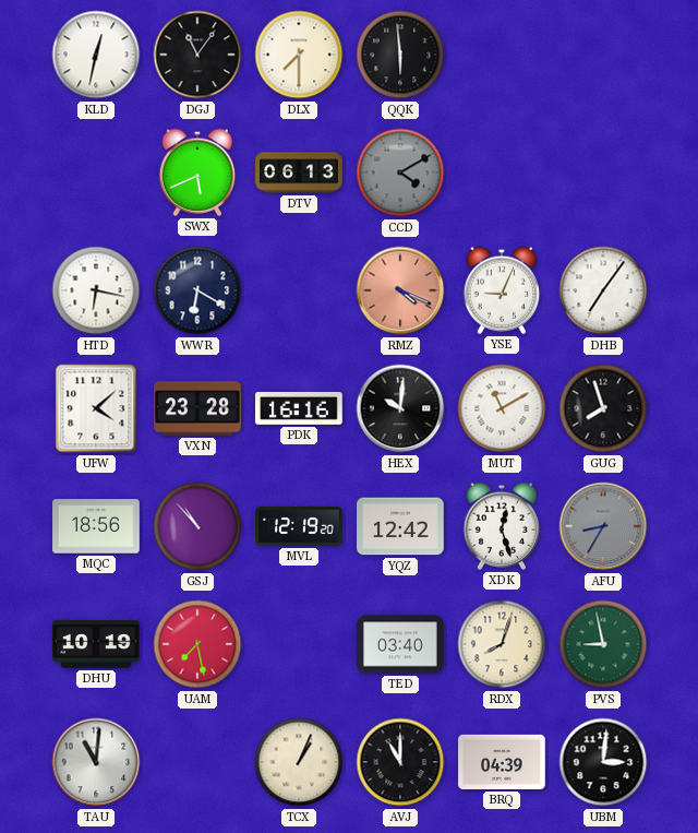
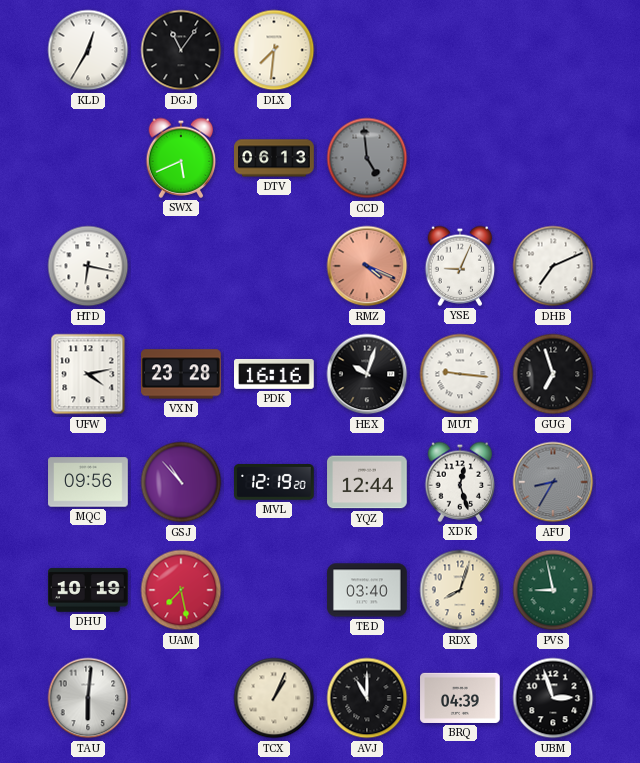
KLD: 12:32 -> 12:35 (88, 50)
DLX: 7:30 -> 7:31 (274, 50)
QQK: 5:59 -> none (400, 55)
CCD: 4:10 -> 4:59 (367, 158)
WWR: 6:20 -> none (197, 290)
DHB: 7:06 -> 7:11 (553, 266)
UFW: 4:08 -> 4:13 (88, 374)
HEX: 10:01 -> 10:03 (367, 374)
MUT: 11:10 -> 9:16 (460, 374)
GUG: 7:57 -> 6:57 (553, 374)
MQC: 18:56 -> 09:56 (88, 482)
YQZ: 12:42 -> 12:44 (367, 482)
TAU: 11:01 -> 6:01 (88, 698)
UBM: 3:01 -> 2:57 (553, 698)
